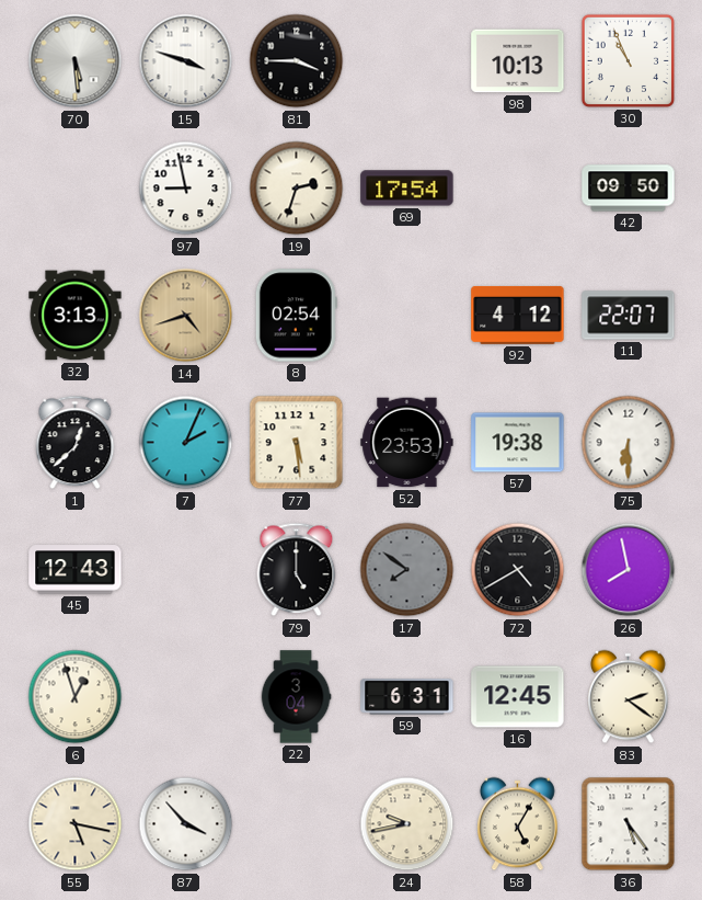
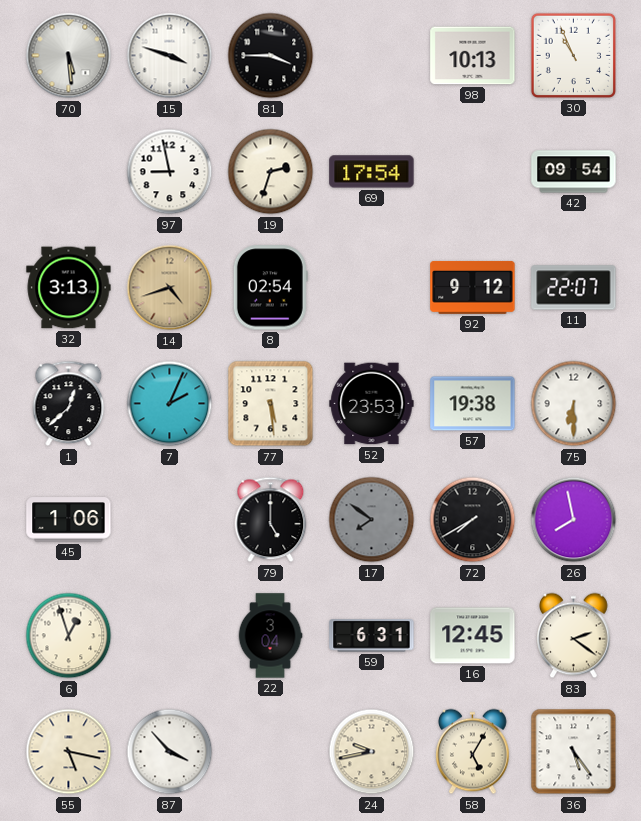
42: 09:50 -> 09:54 (574, 172)
92: 4:12 -> 9:12 (473, 287)
45: 12:43 -> 1:06 (69, 520)
72: 4:40 -> 7:40 (473, 520)
